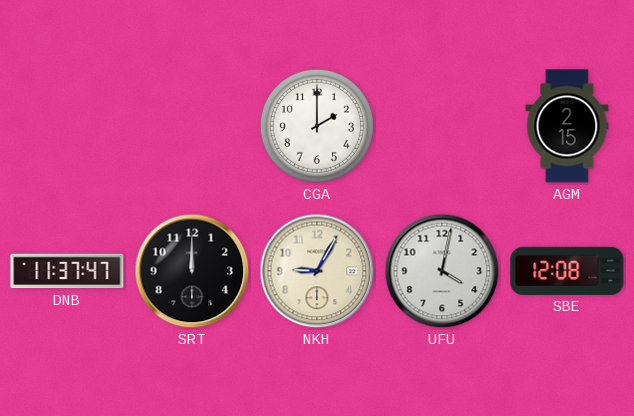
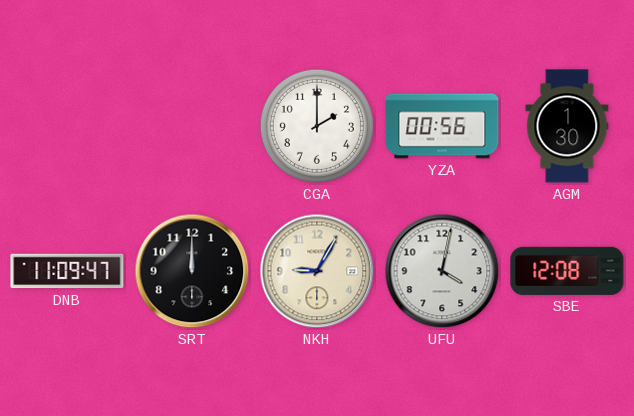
YZA: none -> 00:56 (442, 126)
AGM: 2:15 -> 1:30 (567, 126)
DNB: 11:37 -> 11:09 (67, 271)
